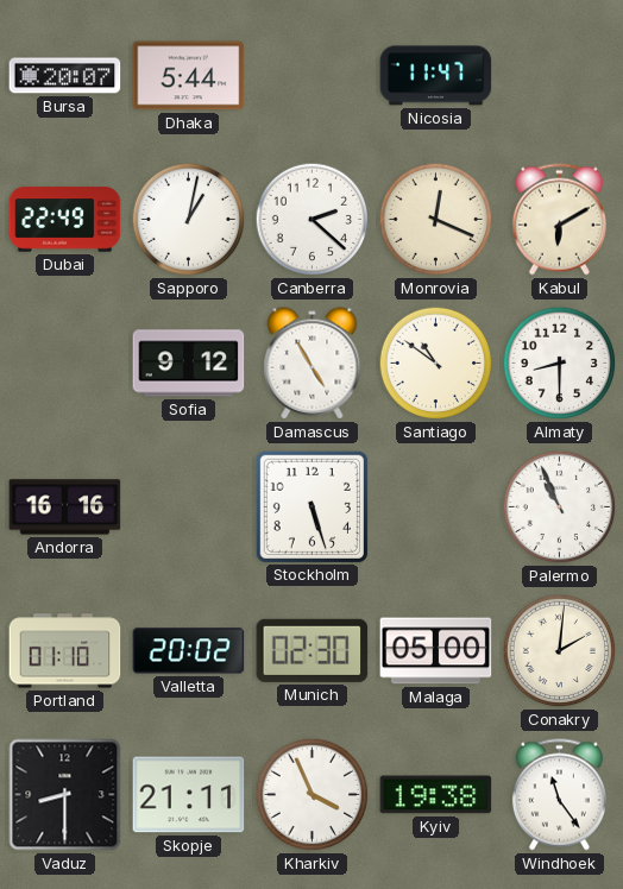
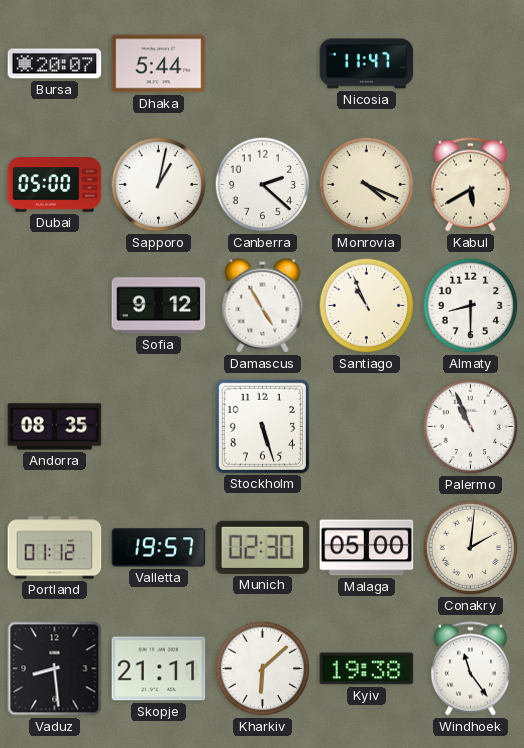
Dubai: 22:49 -> 05:00 (55, 185)
Monrovia: 12:19 -> 4:19 (367, 185)
Kabul: 6:10 -> 5:40 (470, 185)
Santiago: 10:51 -> 10:56 (367, 306)
Andorra: 16:16 -> 08:35 (55, 427)
Portland: 01:10 -> 01:12 (55, 548)
Valletta: 20:02 -> 19:57 (159, 548)
Vaduz: 8:30 -> 8:29 (55, 669)
Kharkiv: 3:56 -> 6:08 (263, 669)
